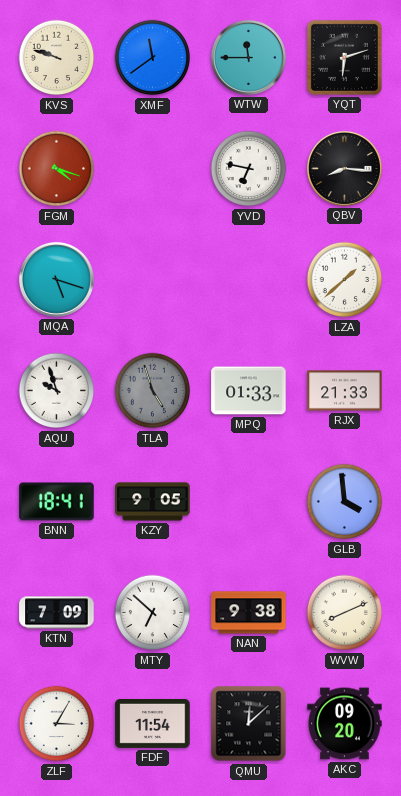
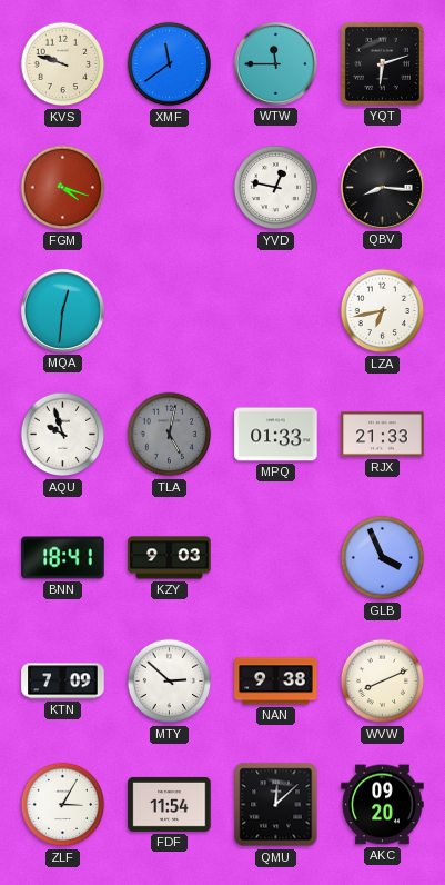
YVD: 6:47 -> 12:47 (276, 188)
MQA: 5:18 -> 12:31 (62, 310)
LZA: 1:38 -> 6:43 (383, 311)
TLA: 4:57 -> 5:02 (170, 435)
KZY: 9:05 -> 9:03 (170, 558)
GLB: 3:59 -> 3:56 (383, 558)
MTY: 6:52 -> 2:52 (170, 682)
